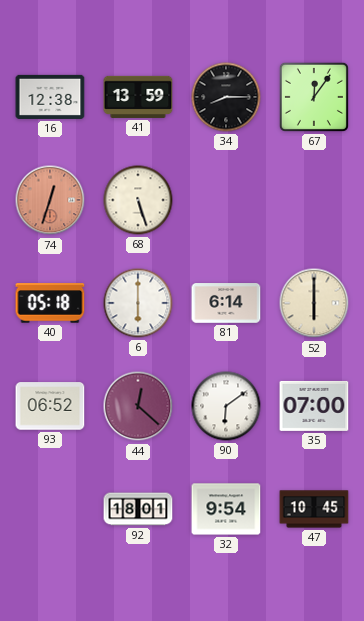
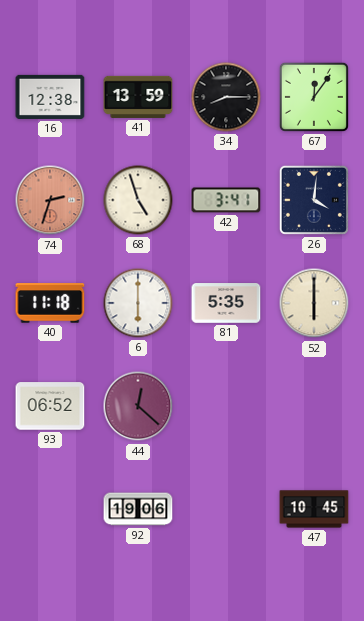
74: 12:33 -> 2:33 (50, 200)
68: 5:27 -> 4:57 (138, 200)
42: none -> 3:41 (226, 200)
26: none -> 4:01 (314, 200)
40: 05:18 -> 11:18 (50, 303)
81: 6:14 -> 5:35 (226, 303)
90: 6:09 -> none (226, 406)
35: 07:00 -> none (314, 406)
92: 18:01 -> 19:06 (138, 509)
32: 9:54 -> none (226, 509)
